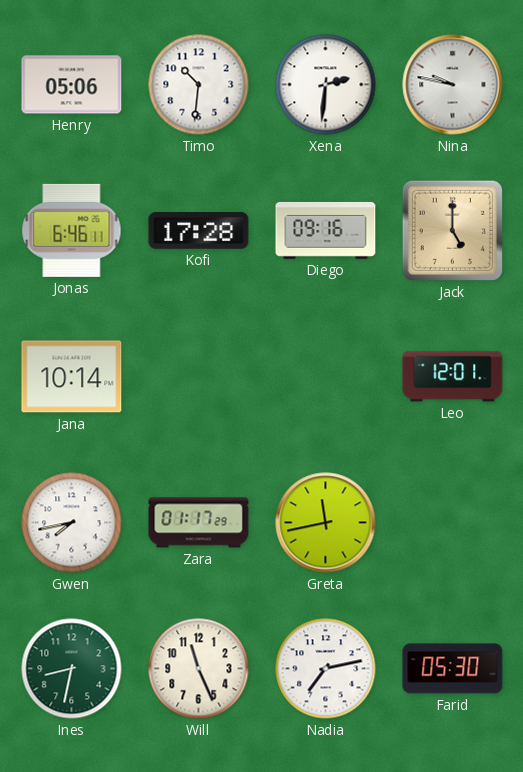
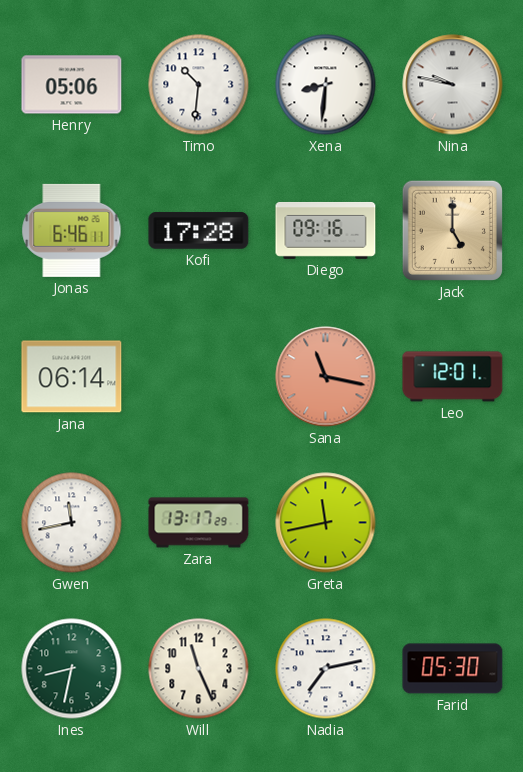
Xena: 2:31 -> 8:31 (326, 85)
Jana: 10:14 -> 06:14 (72, 377)
Sana: none -> 11:17 (326, 377)
Gwen: 7:43 -> 11:43 (72, 523)
Zara: 01:17 -> 13:17 (199, 523)
